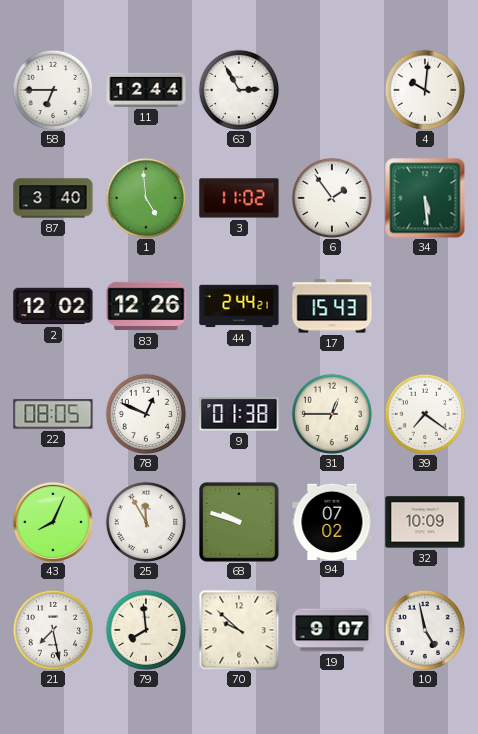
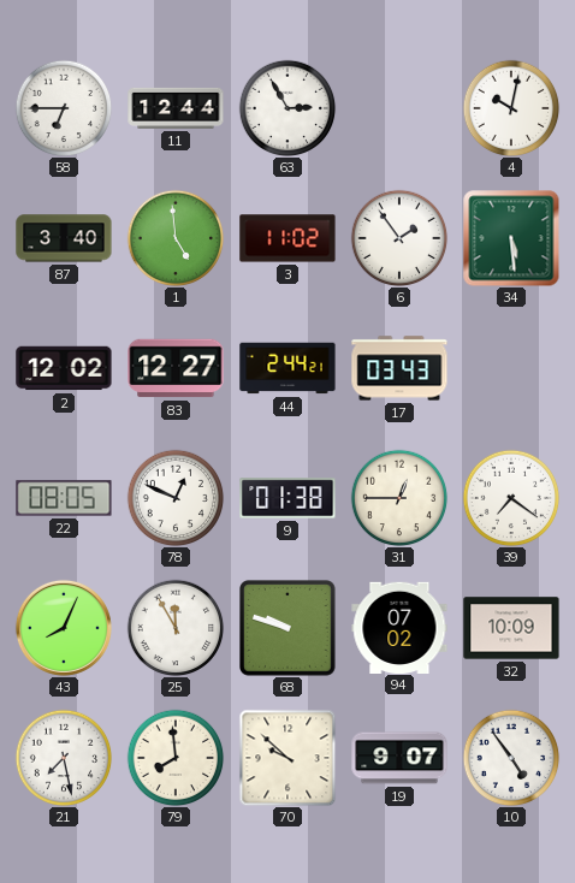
4: 10:01 -> 10:02 (511, 108)
83: 12:26 -> 12:27 (176, 368)
17: 15:43 -> 03:43 (399, 368)
10: 4:58 -> 4:54 (511, 758)
